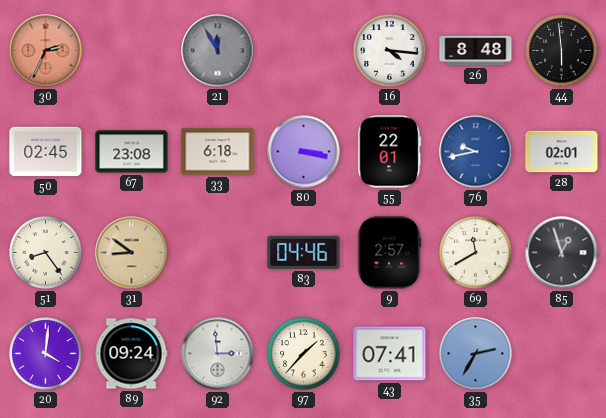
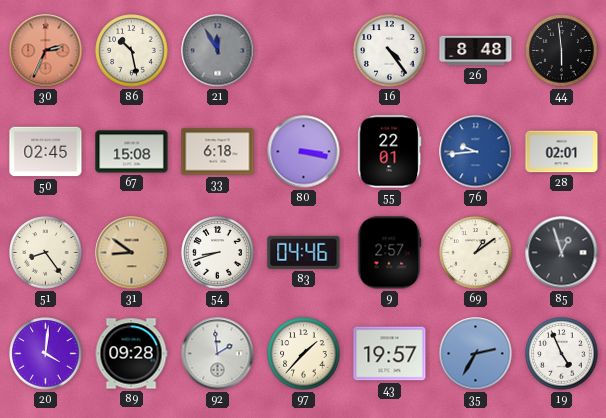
86: none -> 10:28 (132, 51)
16: 4:16 -> 4:24 (390, 51)
67: 23:08 -> 15:08 (132, 152)
76: 9:43 -> 9:44 (476, 152)
54: none -> 8:42 (218, 253)
69: 11:40 -> 1:09 (476, 253)
89: 09:24 -> 09:28 (131, 354)
92: 2:59 -> 1:59 (218, 354)
43: 07:41 -> 19:57 (390, 354)
19: none -> 4:56 (562, 354)
